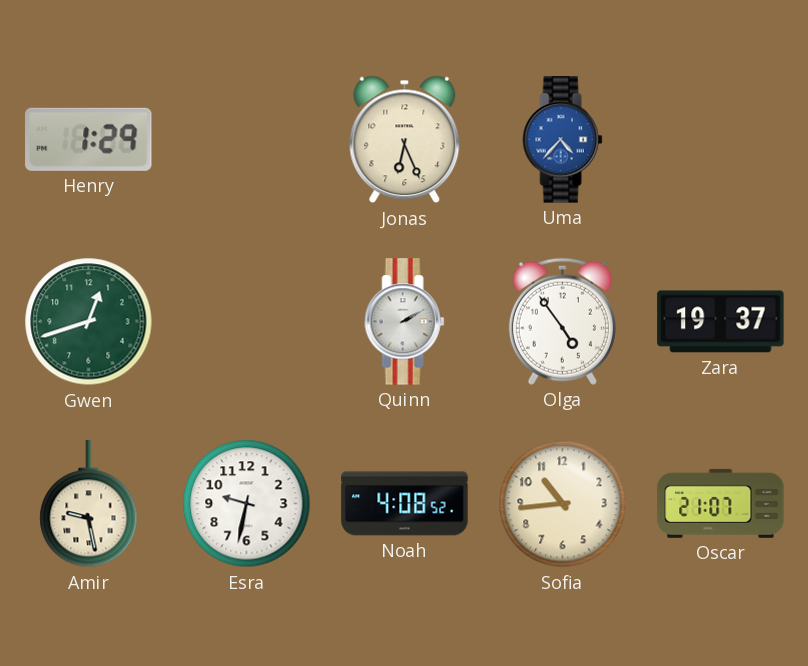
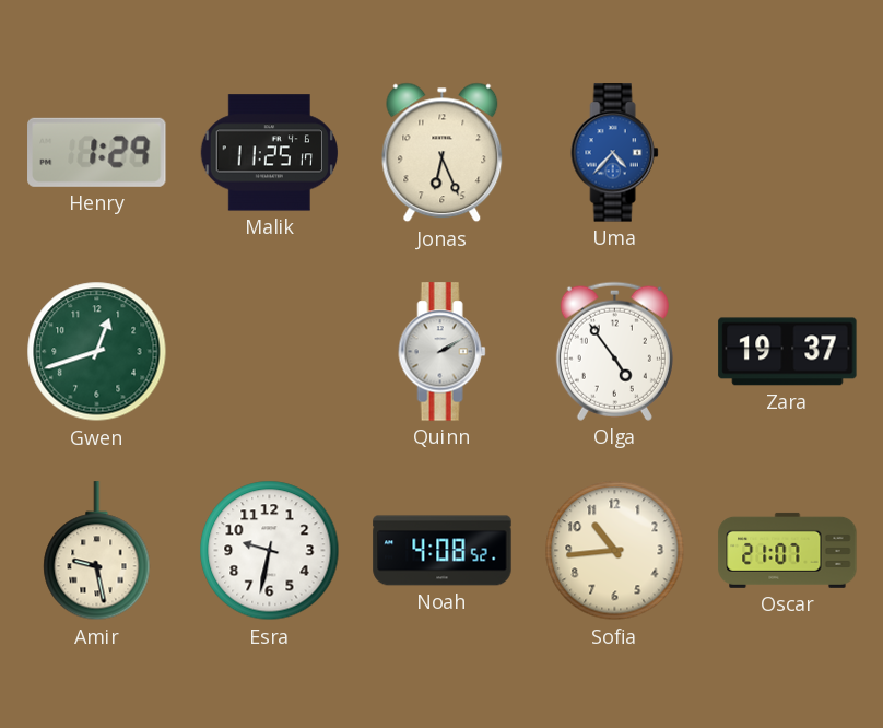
Malik: none -> 11:25 (269, 153)
